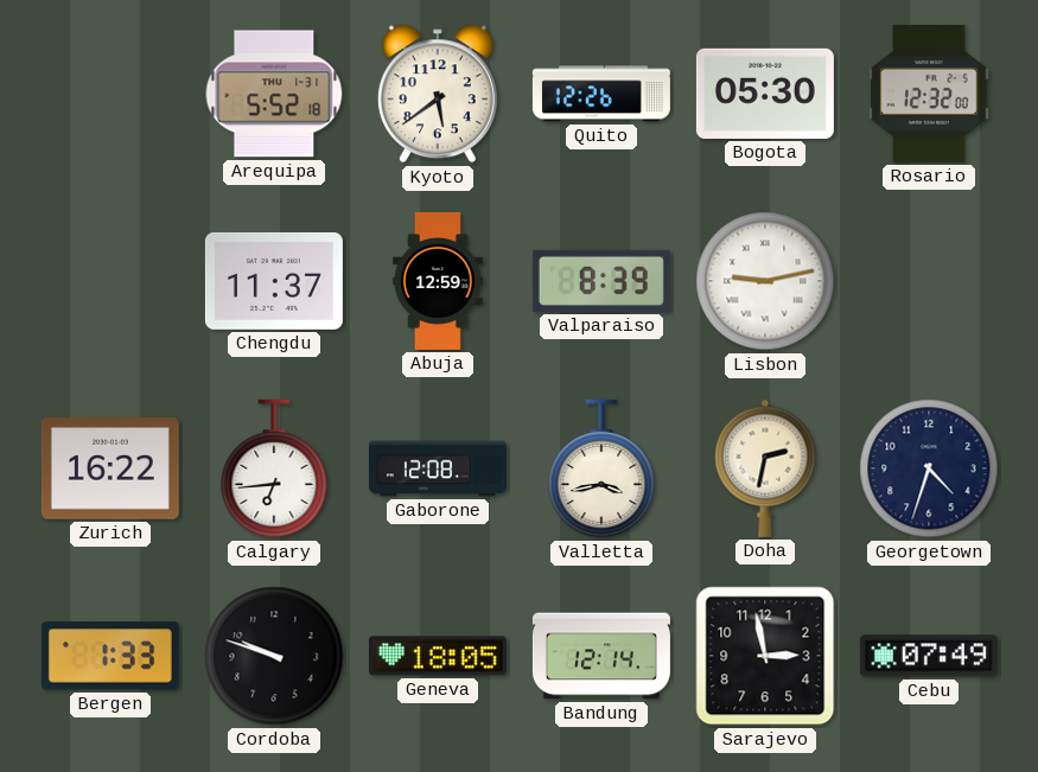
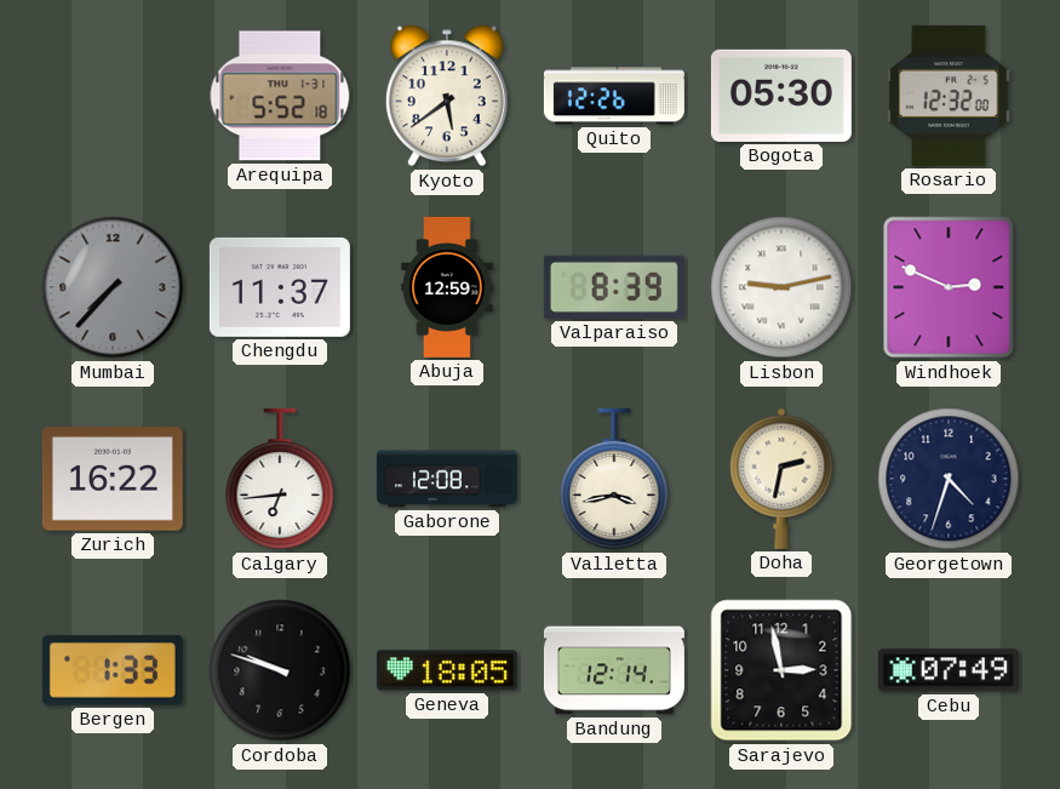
Mumbai: none -> 7:37 (113, 287)
Windhoek: none -> 2:49 (949, 287)
